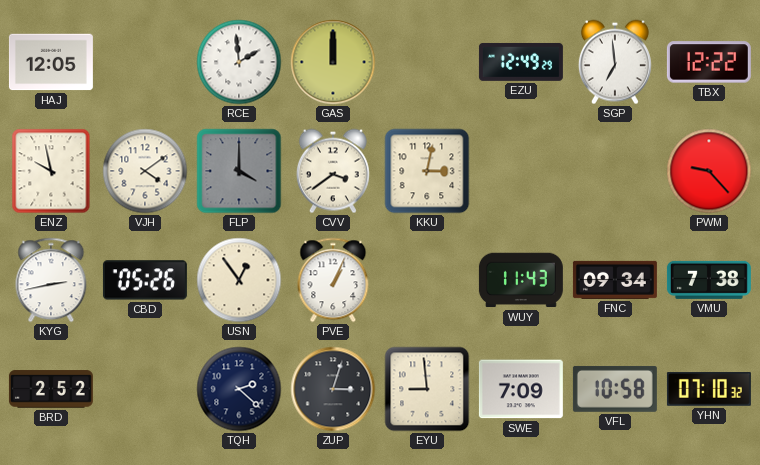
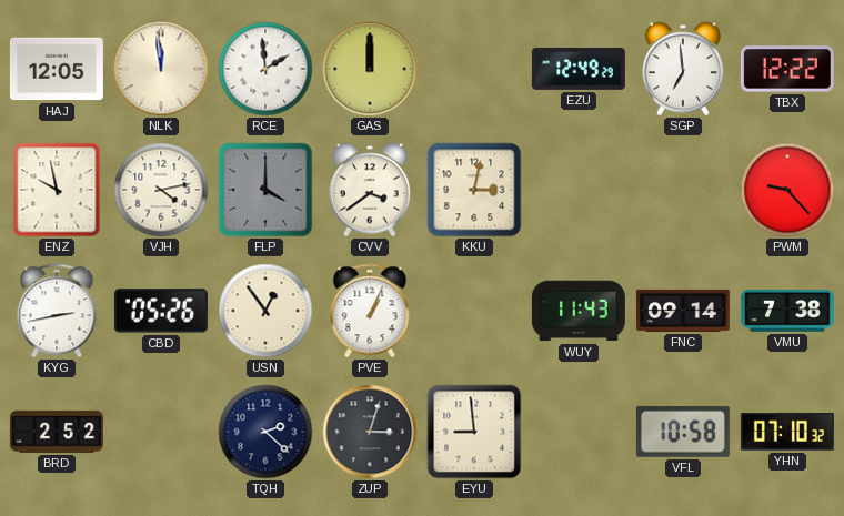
NLK: none -> 11:59 (161, 69)
VJH: 4:09 -> 4:13 (161, 190)
FNC: 09:34 -> 09:14 (683, 311)
SWE: 7:09 -> none (521, 389)
